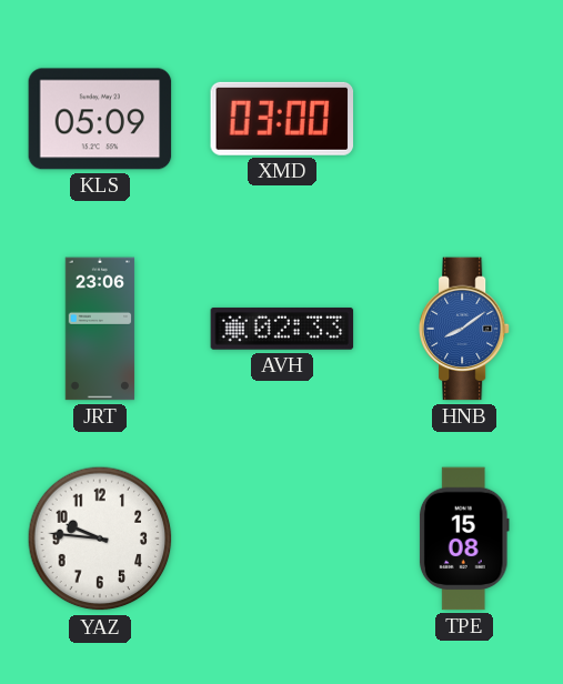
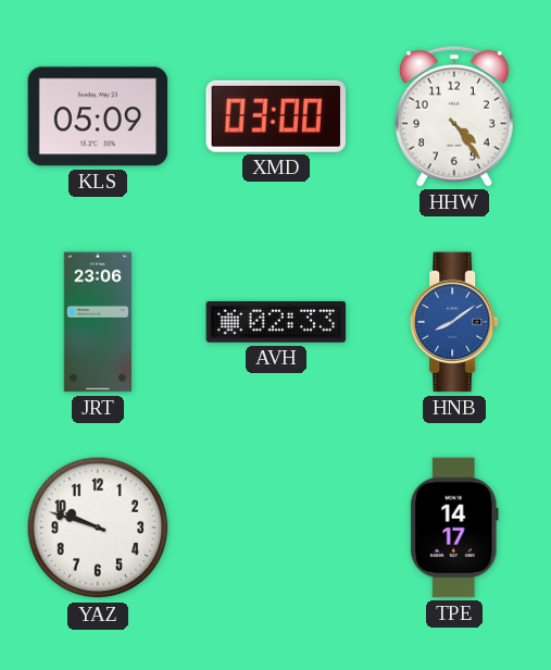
HHW: none -> 4:24 (454, 116)
YAZ: 9:46 -> 9:48 (98, 528)
TPE: 15:08 -> 14:17 (454, 528)
